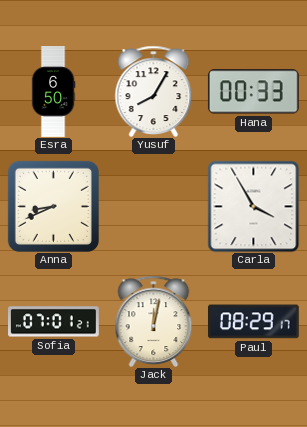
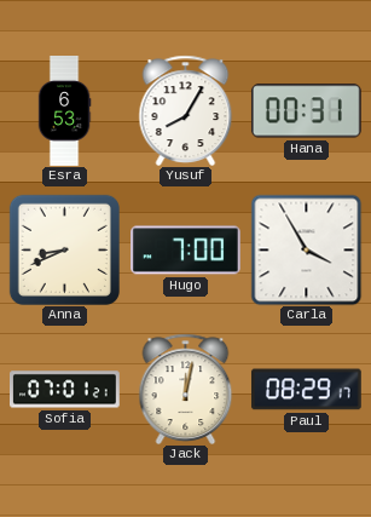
Esra: 6:50 -> 6:53 (64, 111)
Hana: 00:33 -> 00:31 (306, 111)
Hugo: none -> 7:00 (186, 251)
